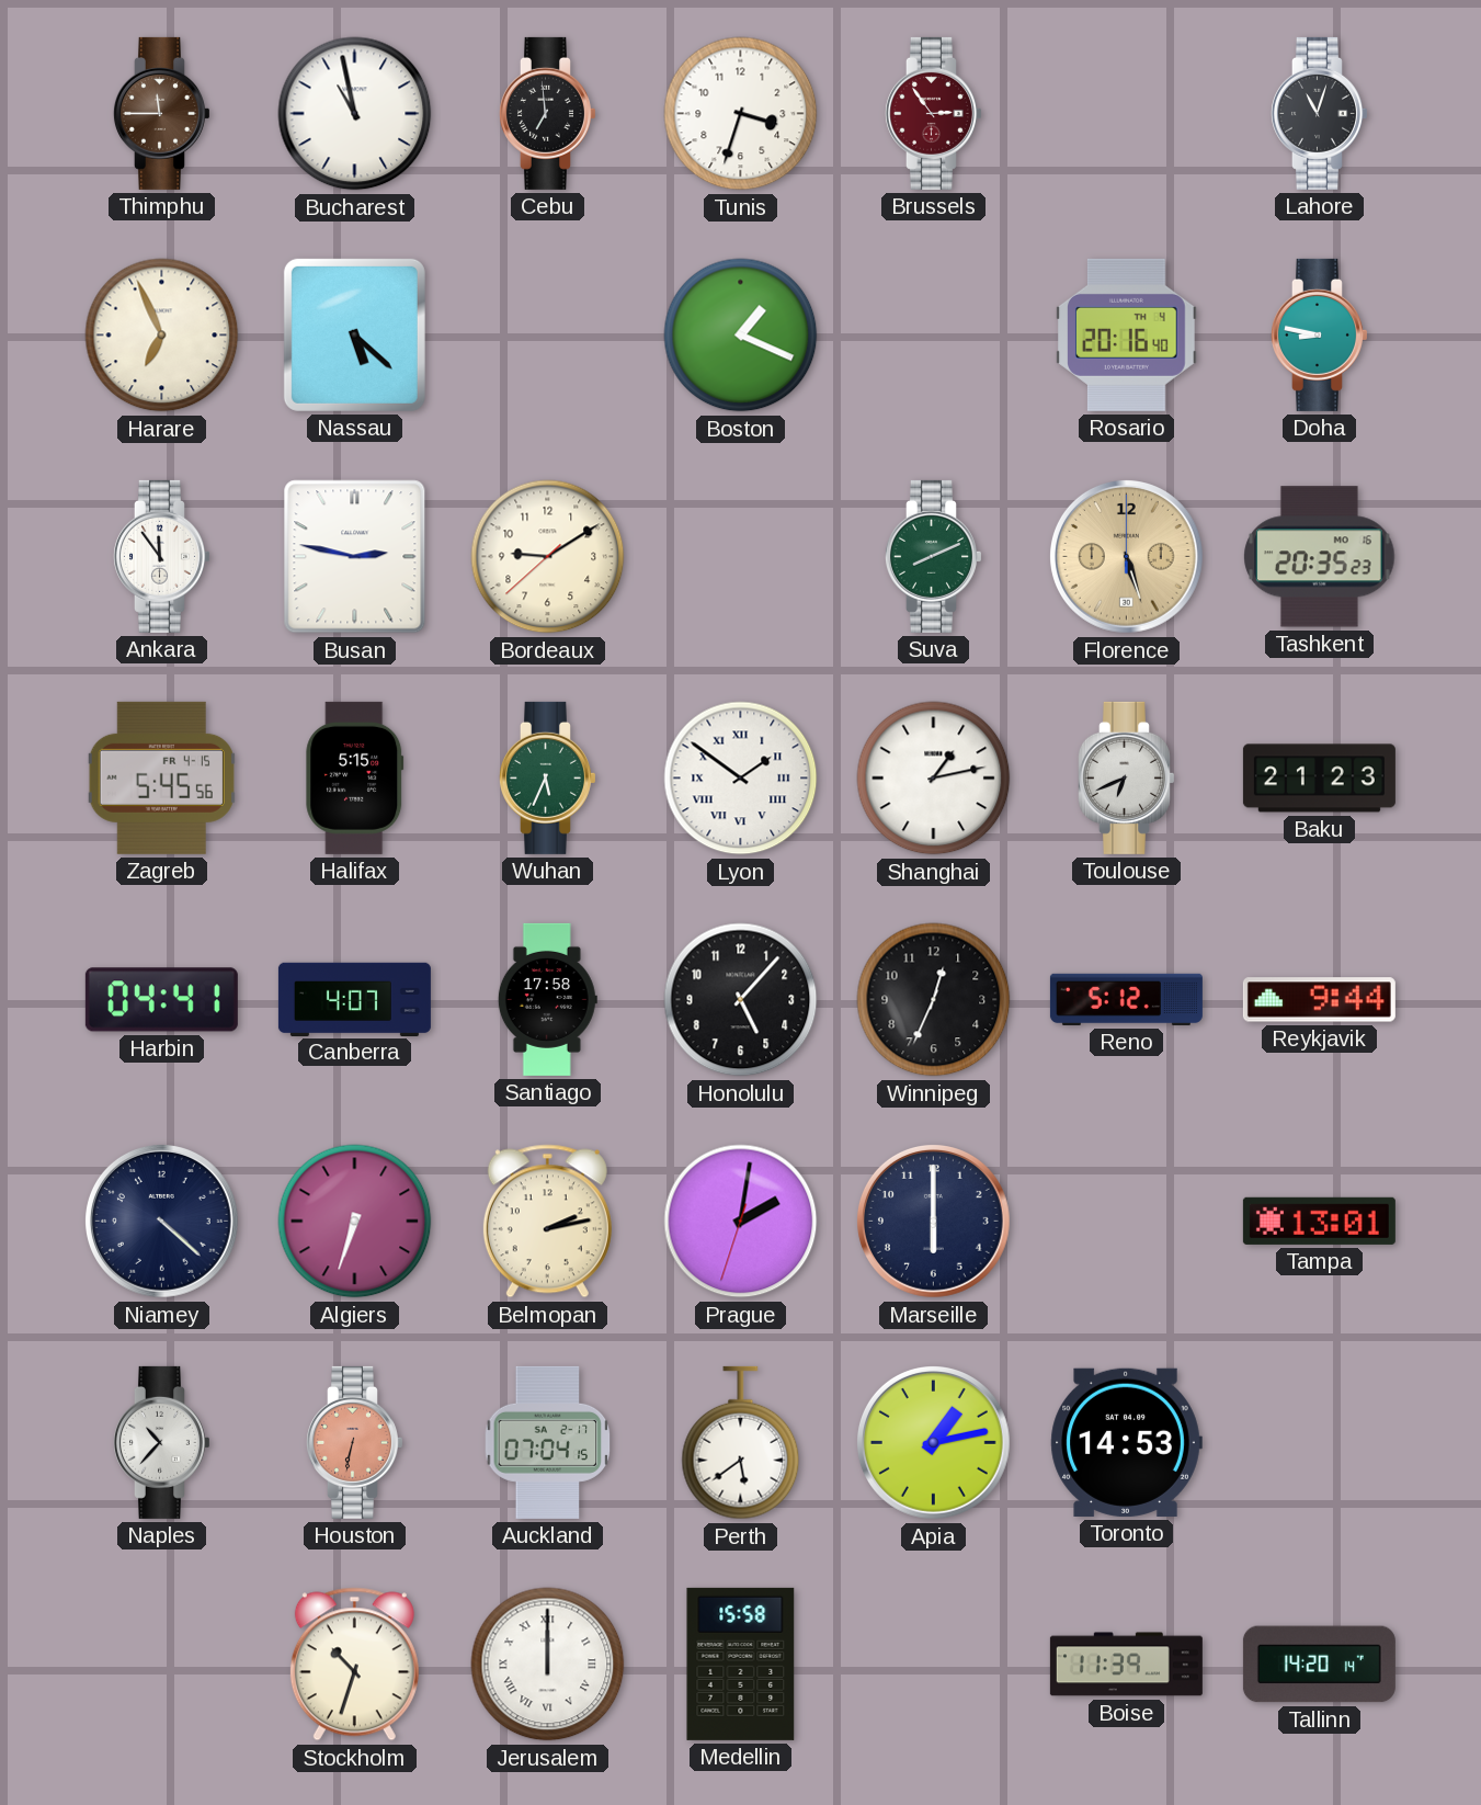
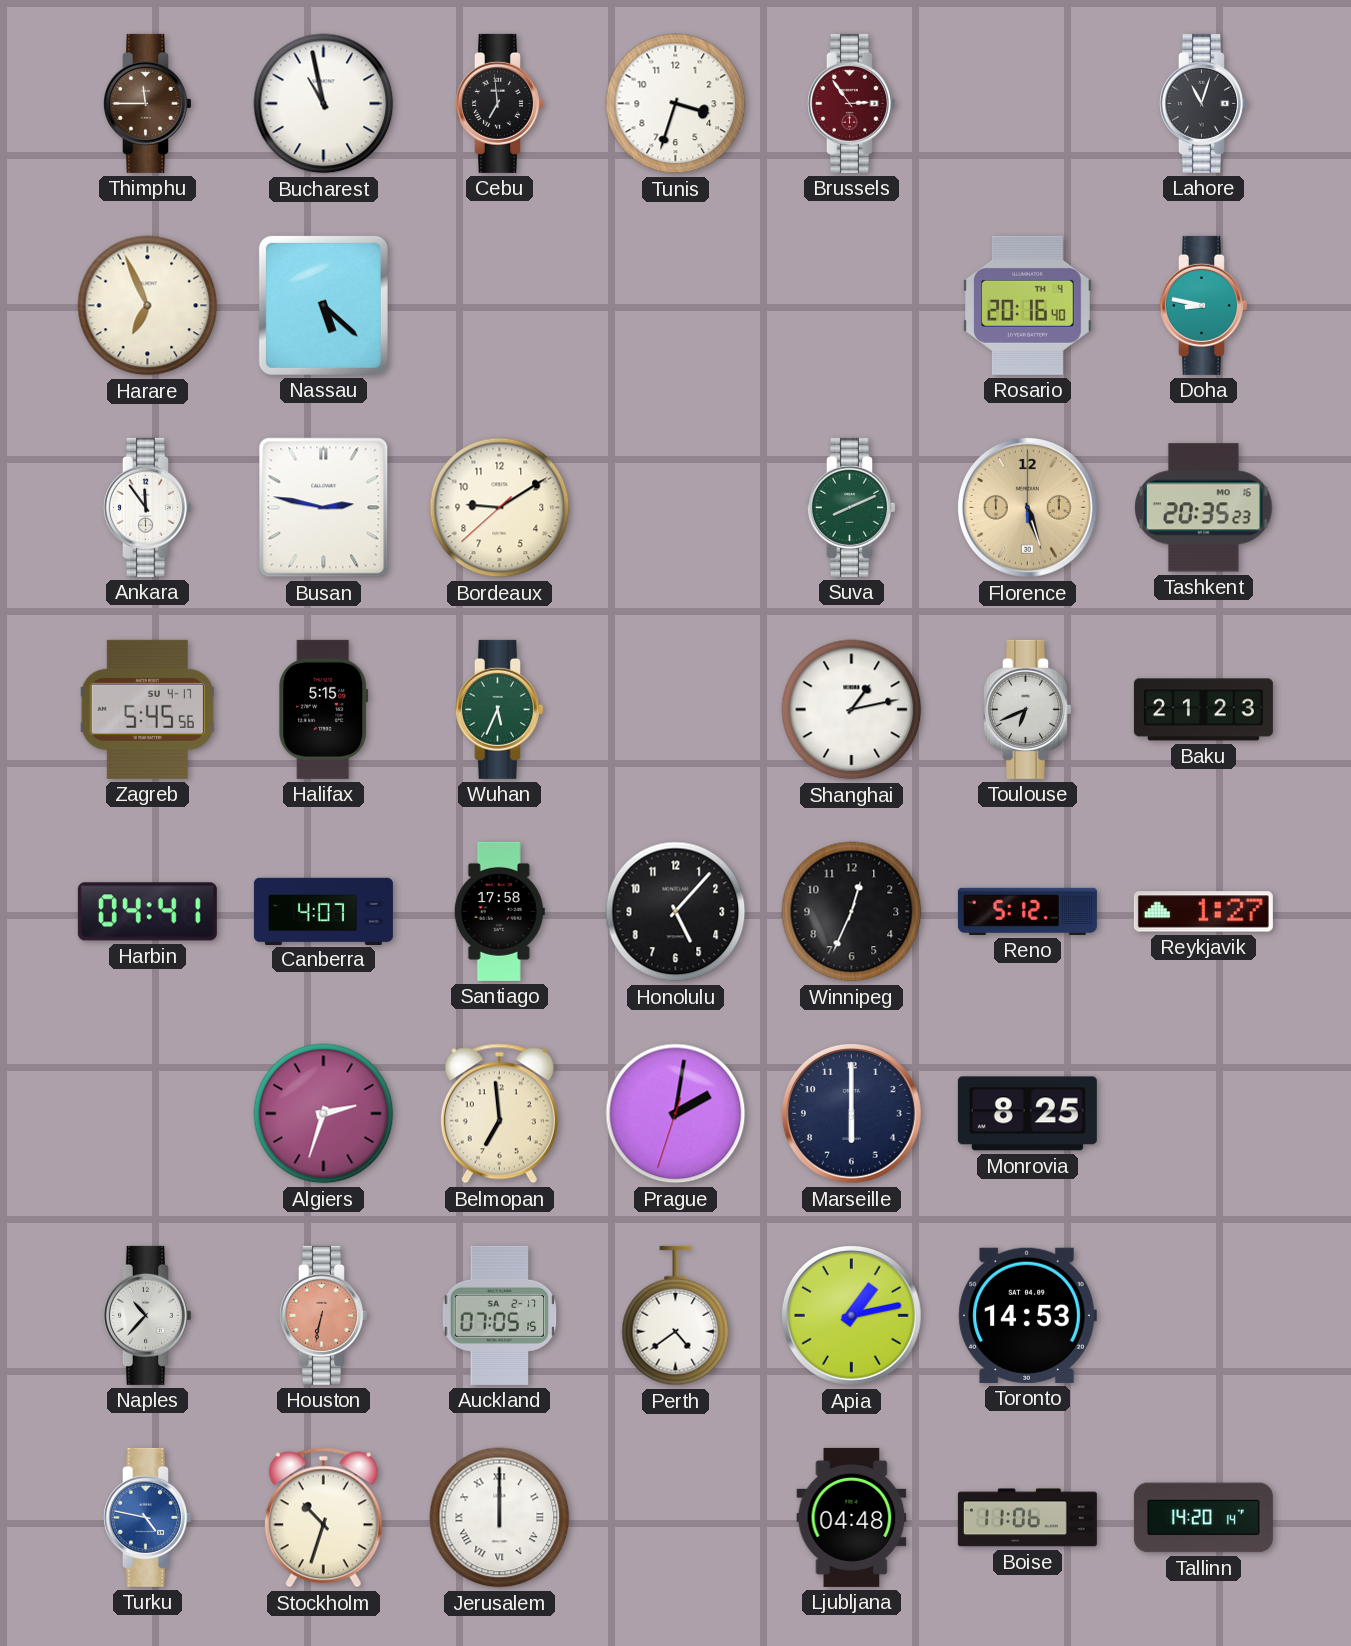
Boston: 1:19 -> none (741, 336)
Zagreb date: FR 4-15 -> SU 4-17 (147, 709)
Lyon: 1:51 -> none (741, 779)
Reykjavik: 9:44 -> 1:27 (1203, 912)
Niamey: 4:22 -> none (161, 1221)
Algiers: 6:33 -> 2:33 (324, 1114)
Belmopan: 2:13 -> 6:59 (499, 1114)
Monrovia: none -> 8:25 (1027, 1114)
Tampa: 13:01 -> none (1319, 1221)
Auckland: 07:04 -> 07:05 (500, 1315)
Perth: 5:39 -> 4:39 (676, 1316)
Turku: none -> 4:47 (147, 1517)
Medellin: 15:58 -> none (741, 1664)
Ljubljana: none -> 04:48 (852, 1517)
Boise: 11:39 -> 11:06 (1027, 1518)
